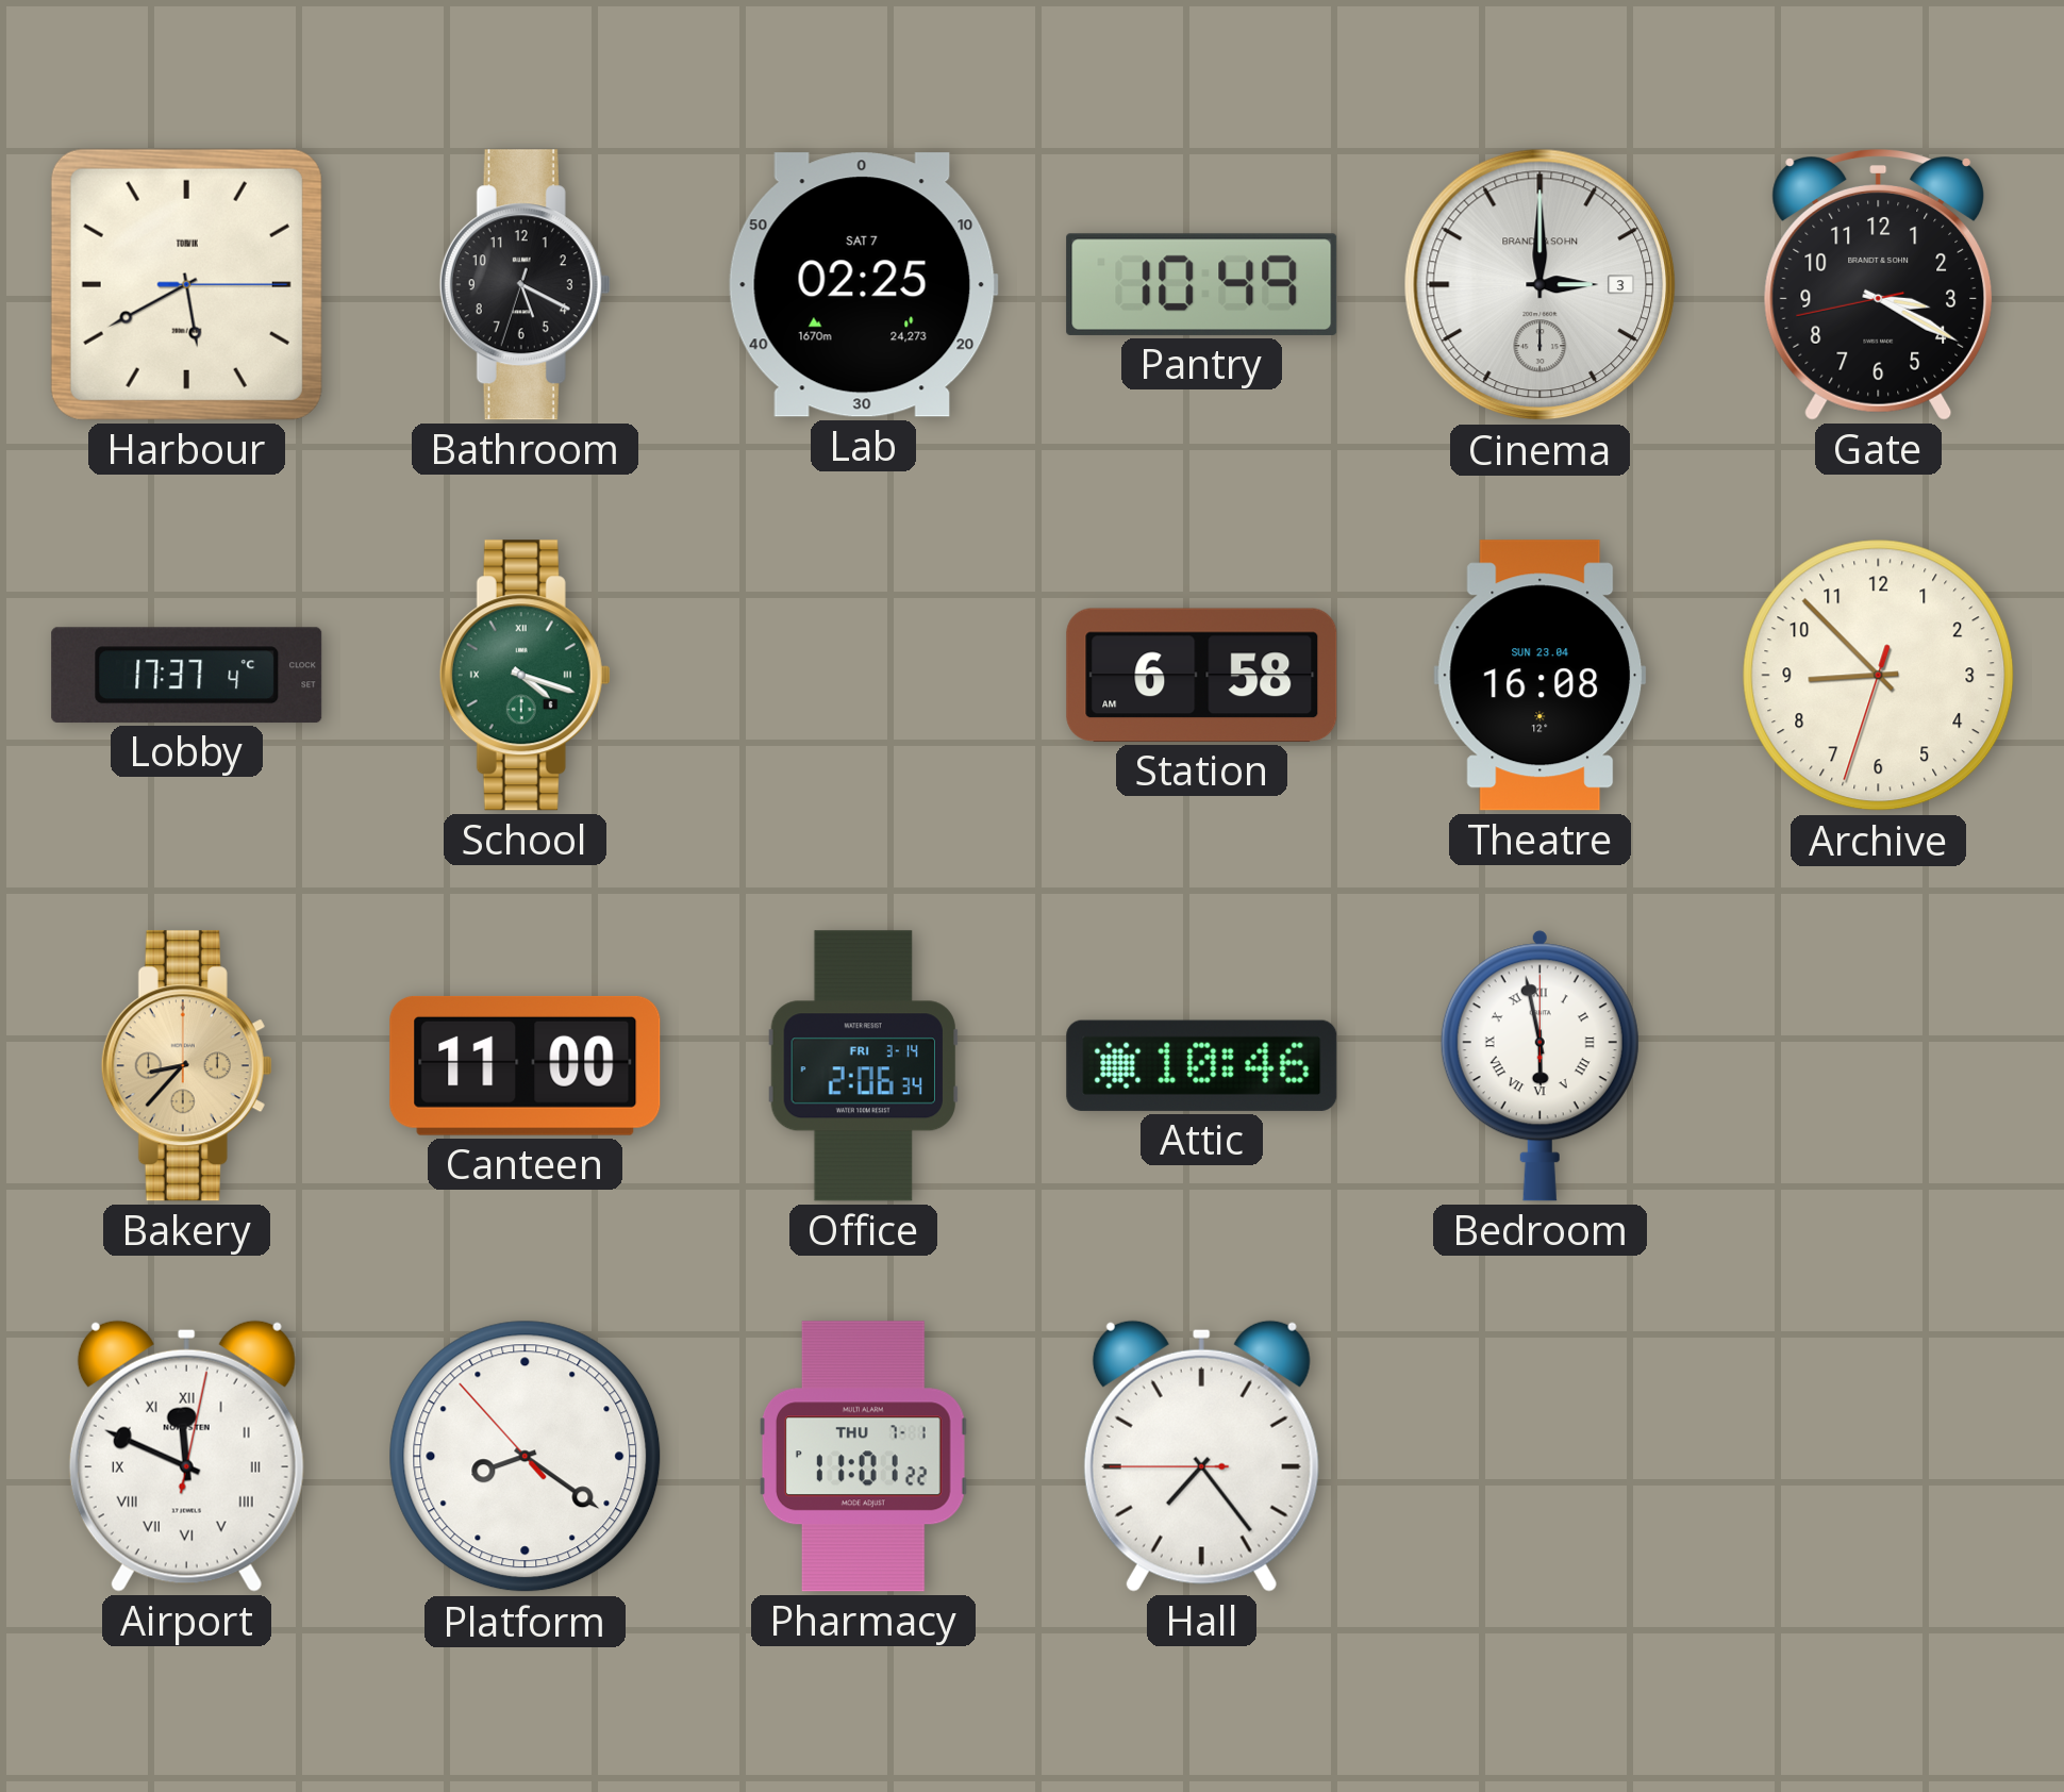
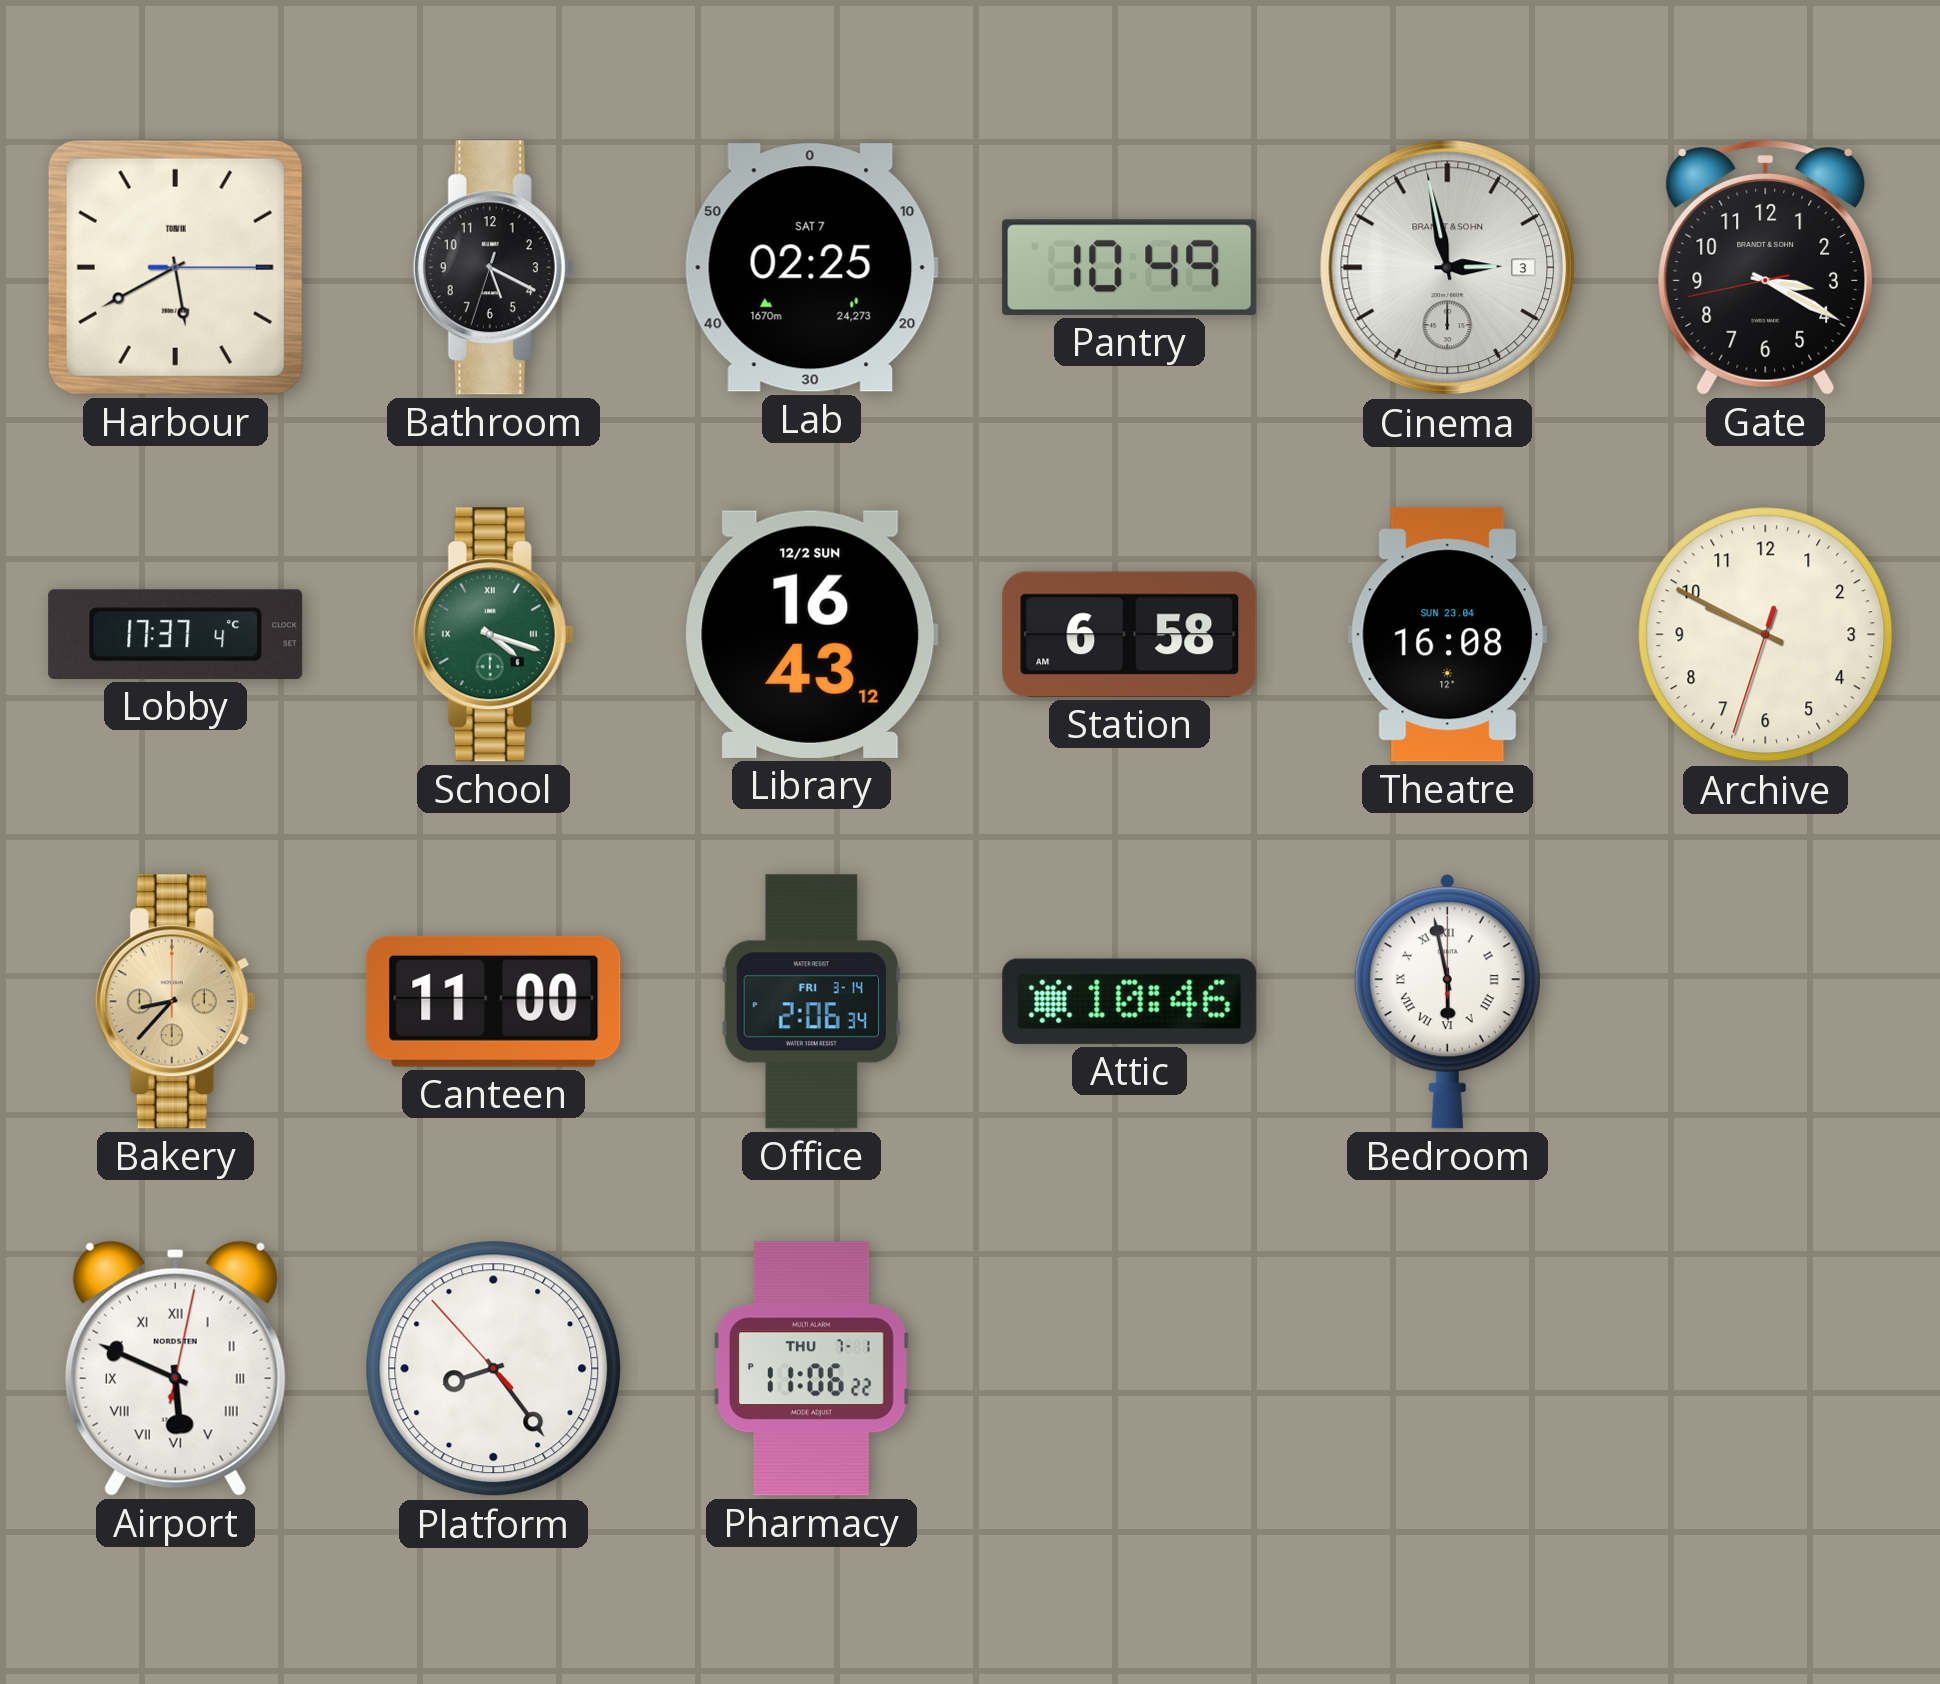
Cinema: 3:00 -> 2:58 (1448, 268)
Library: none -> 16:43 (812, 634)
Archive: 8:52 -> 9:49 (1766, 635)
Airport: 11:49 -> 5:49 (175, 1368)
Platform: 8:20 -> 8:23 (494, 1369)
Pharmacy: 11:01 -> 11:06 (811, 1369)
Hall: 7:23 -> none (1201, 1456)
